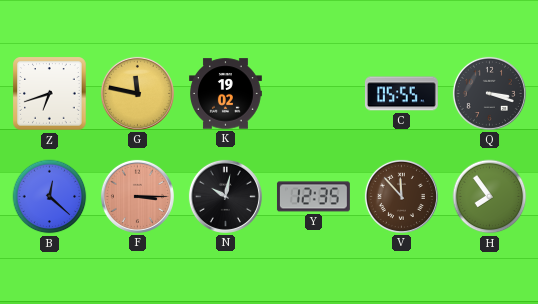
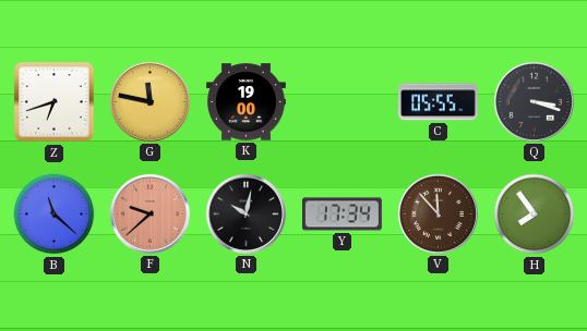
K: 19:02 -> 19:00 (247, 102)
B: 12:22 -> 11:22 (55, 214)
F: 3:15 -> 9:38 (149, 213)
Y: 12:35 -> 17:34 (342, 214)
